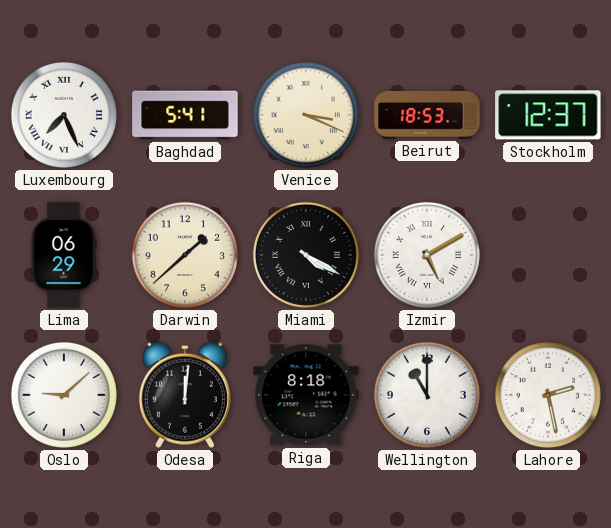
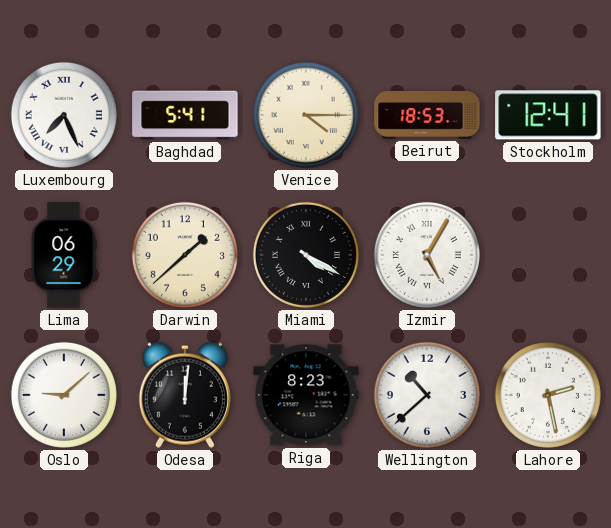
Venice: 3:19 -> 4:15 (306, 115)
Stockholm: 12:37 -> 12:41 (548, 115)
Izmir: 5:10 -> 5:05 (427, 255)
Riga: 8:18 -> 8:23 (306, 395)
Wellington: 11:00 -> 10:38 (427, 395)
